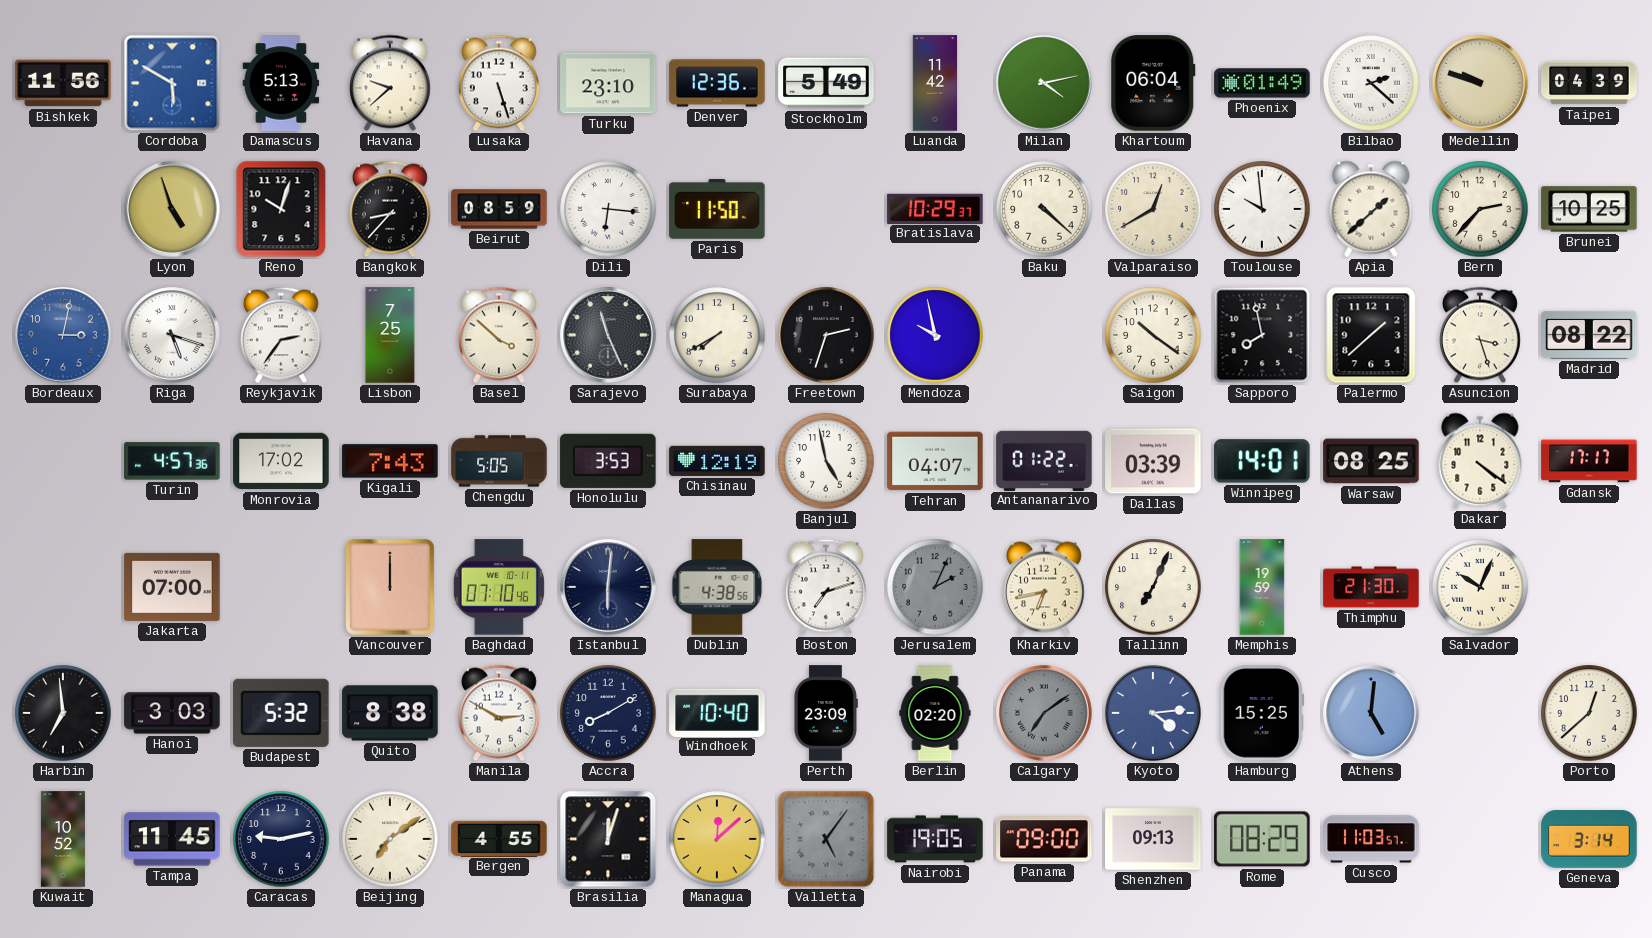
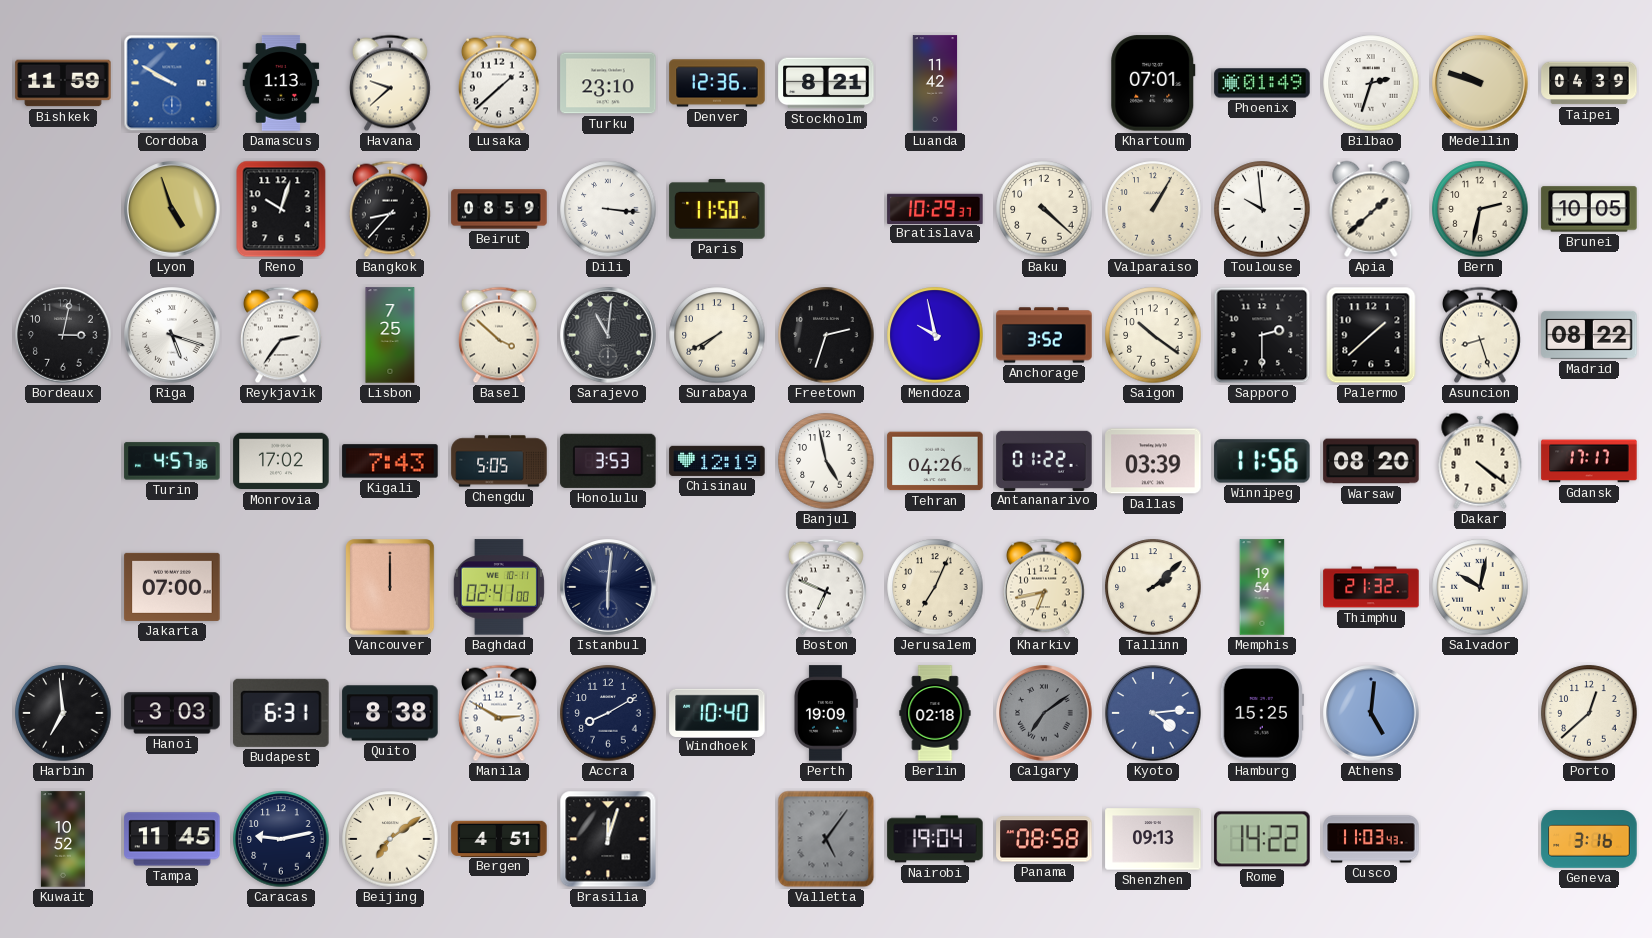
Bishkek: 11:56 -> 11:59 (63, 83)
Cordoba: 5:50 -> 9:50 (172, 83)
Damascus: 5:13 -> 1:13 (281, 83)
Lusaka: 5:27 -> 1:38 (499, 83)
Stockholm: 5:49 -> 8:21 (826, 83)
Milan: 4:13 -> none (1044, 83)
Khartoum: 06:04 -> 07:01 (1153, 83)
Bilbao: 2:22 -> 2:33 (1371, 83)
Dili: 6:16 -> 3:16 (608, 209)
Valparaiso: 12:40 -> 1:05 (1153, 209)
Bern: 2:37 -> 2:32 (1480, 209)
Brunei: 10:25 -> 10:05 (1589, 209)
Bordeaux dial: blue -> black (63, 335)
Sarajevo: 11:26 -> 11:01 (608, 335)
Anchorage: none -> 3:52 (1044, 335)
Sapporo: 7:58 -> 2:30 (1262, 335)
Asuncion: 3:27 -> 8:27 (1480, 335)
Tehran: 04:07 -> 04:26 (935, 461)
Winnipeg: 14:01 -> 11:56 (1262, 461)
Warsaw: 08:25 -> 08:20 (1371, 461)
Baghdad: 07:10 -> 02:41 (499, 587)
Dublin: 4:38 -> none (717, 587)
Boston: 7:12 -> 6:49 (826, 587)
Jerusalem: 2:04 -> 7:04 (935, 587)
Jerusalem dial: grey -> cream (935, 587)
Tallinn: 7:04 -> 2:08 (1153, 587)
Memphis: 19:59 -> 19:54 (1262, 587)
Thimphu: 21:30 -> 21:32 (1371, 587)
Salvador: 10:04 -> 10:02 (1480, 587)
Budapest: 5:32 -> 6:31 (281, 713)
Perth: 23:09 -> 19:09 (825, 713)
Berlin: 02:20 -> 02:18 (935, 713)
Bergen: 4:55 -> 4:51 (499, 838)
Managua: 12:08 -> none (717, 839)
Nairobi: 19:05 -> 19:04 (935, 839)
Panama: 09:00 -> 08:58 (1044, 839)
Rome: 08:29 -> 14:22 (1262, 839)
Cusco: 11:03:57 -> 11:03:43 (1371, 839)
Geneva: 3:14 -> 3:16 (1589, 839)
